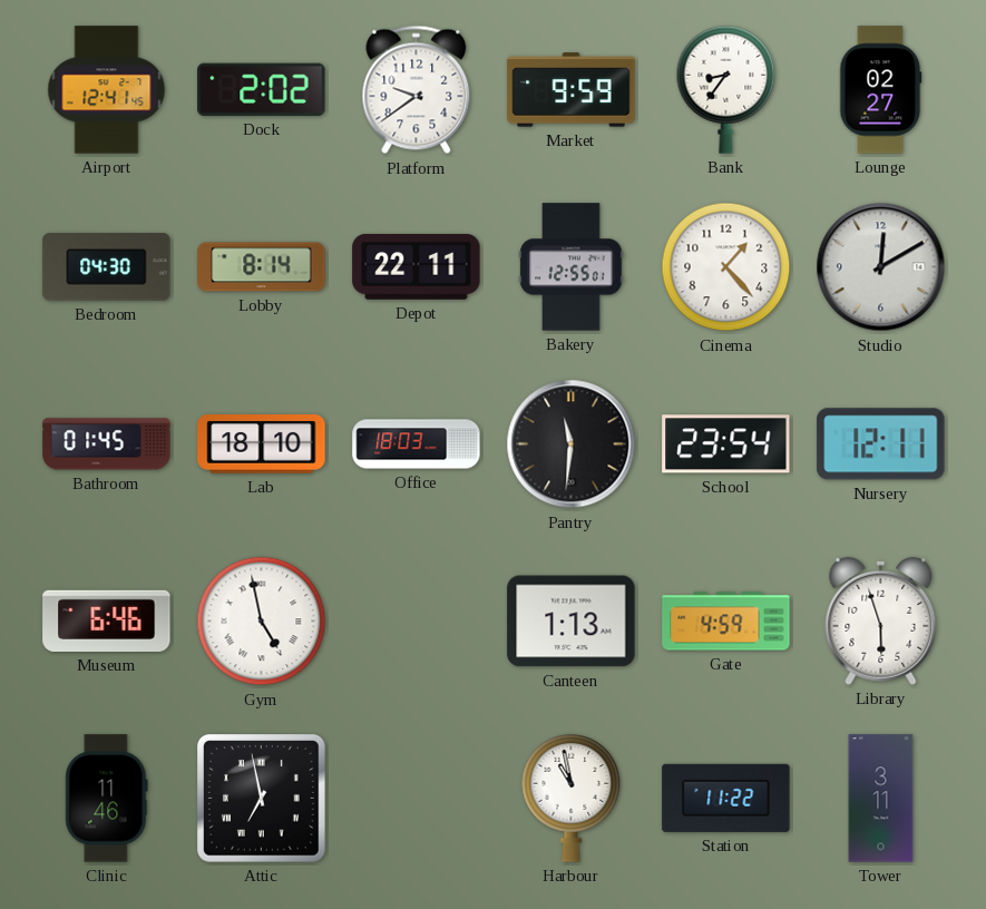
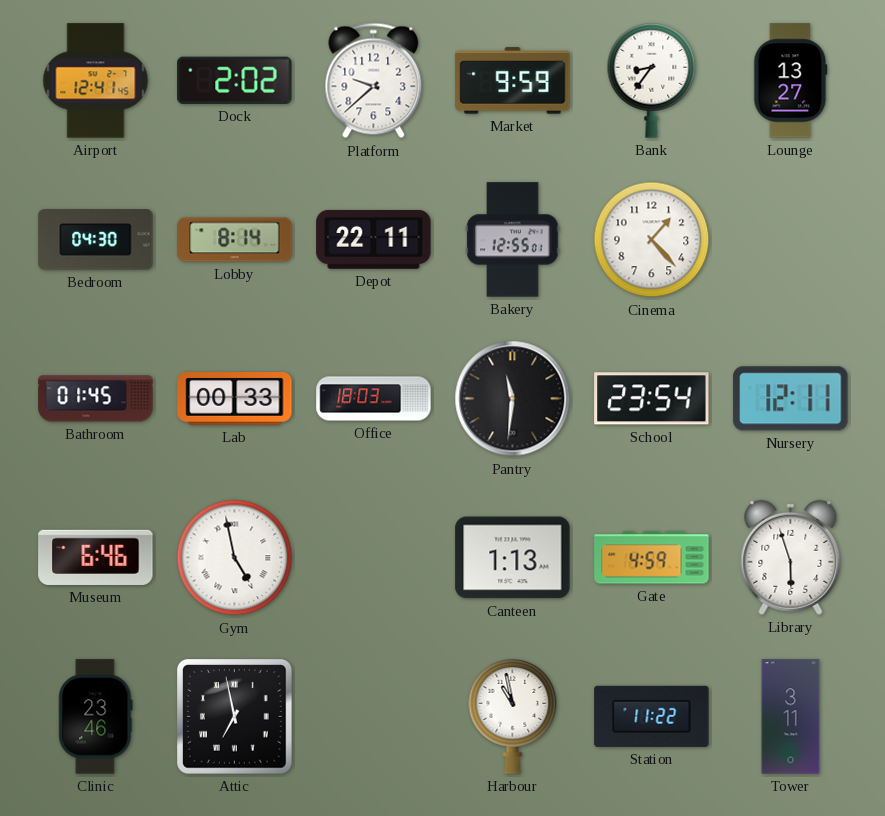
Platform: 9:39 -> 9:38 (374, 81)
Lounge: 02:27 -> 13:27 (791, 81)
Studio: 12:10 -> none (881, 267)
Lab: 18:10 -> 00:33 (235, 399)
Clinic: 11:46 -> 23:46 (96, 717)
